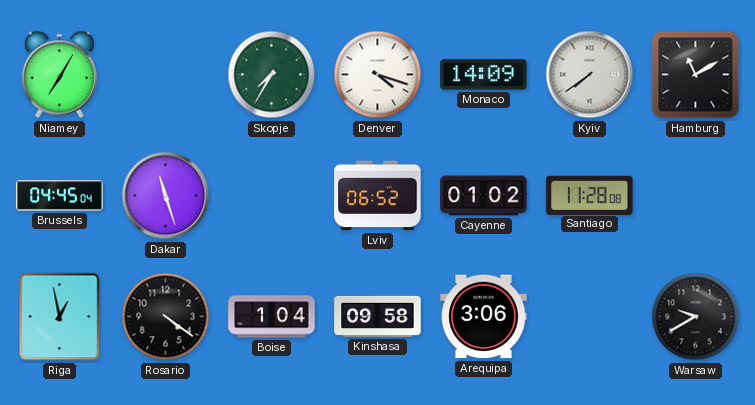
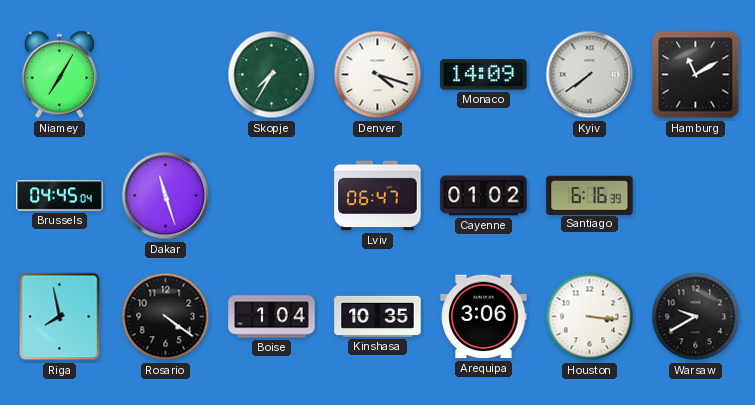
Lviv: 06:52 -> 06:47 (378, 196)
Santiago: 11:28 -> 6:16 (590, 195)
Riga: 12:58 -> 7:58 (60, 317)
Kinshasa: 09:58 -> 10:35 (378, 316)
Houston: none -> 3:16 (590, 317)
